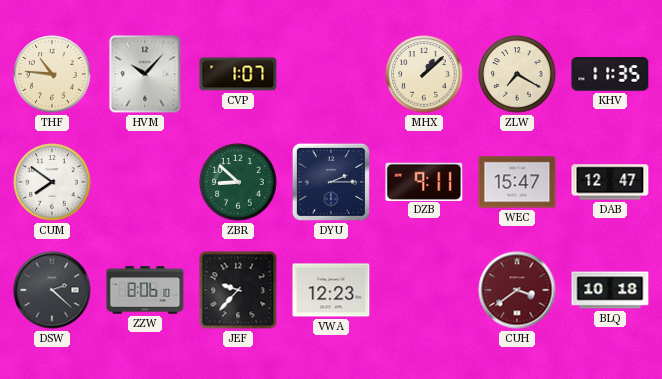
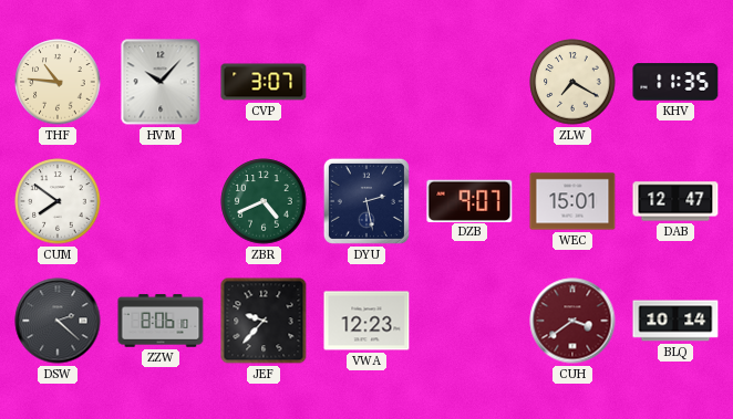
CVP: 1:07 -> 3:07 (264, 82)
MHX: 1:08 -> none (424, 74)
ZBR: 8:52 -> 4:41 (264, 201)
DYU: 2:15 -> 2:28 (366, 201)
DZB: 9:11 -> 9:07 (469, 200)
WEC: 15:47 -> 15:01 (572, 201)
BLQ: 10:18 -> 10:14 (675, 321)
